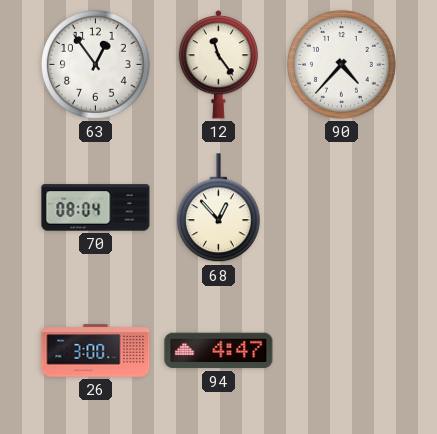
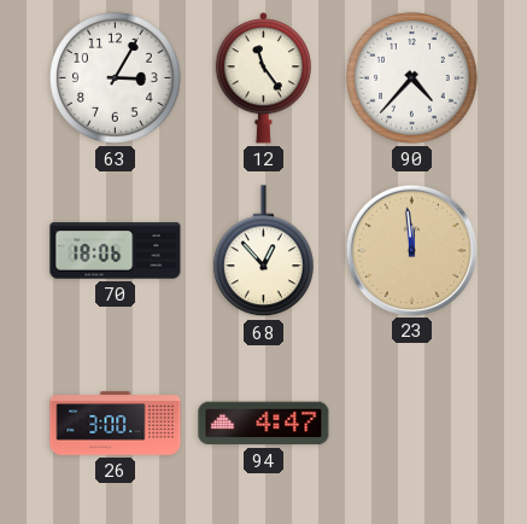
63: 12:54 -> 3:05 (116, 78)
70: 08:04 -> 18:06 (116, 251)
23: none -> 11:59 (411, 250)
